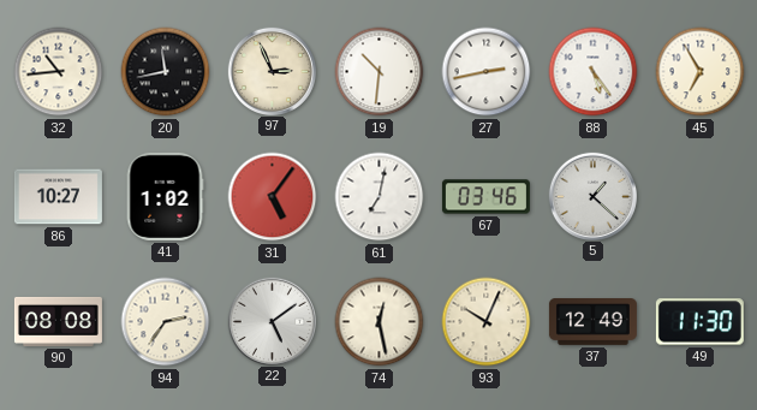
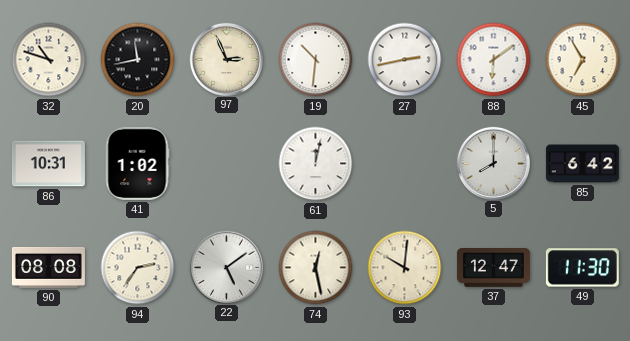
32: 10:44 -> 10:48 (49, 60)
88: 5:24 -> 6:09 (494, 60)
86: 10:27 -> 10:31 (48, 164)
31: 5:06 -> none (273, 197)
61: 7:02 -> 12:02 (316, 164)
67: 03:46 -> none (485, 197)
5: 1:22 -> 8:00 (493, 163)
85: none -> 6:42 (582, 164)
93: 10:04 -> 10:01 (405, 268)
37: 12:49 -> 12:47 (493, 268)
